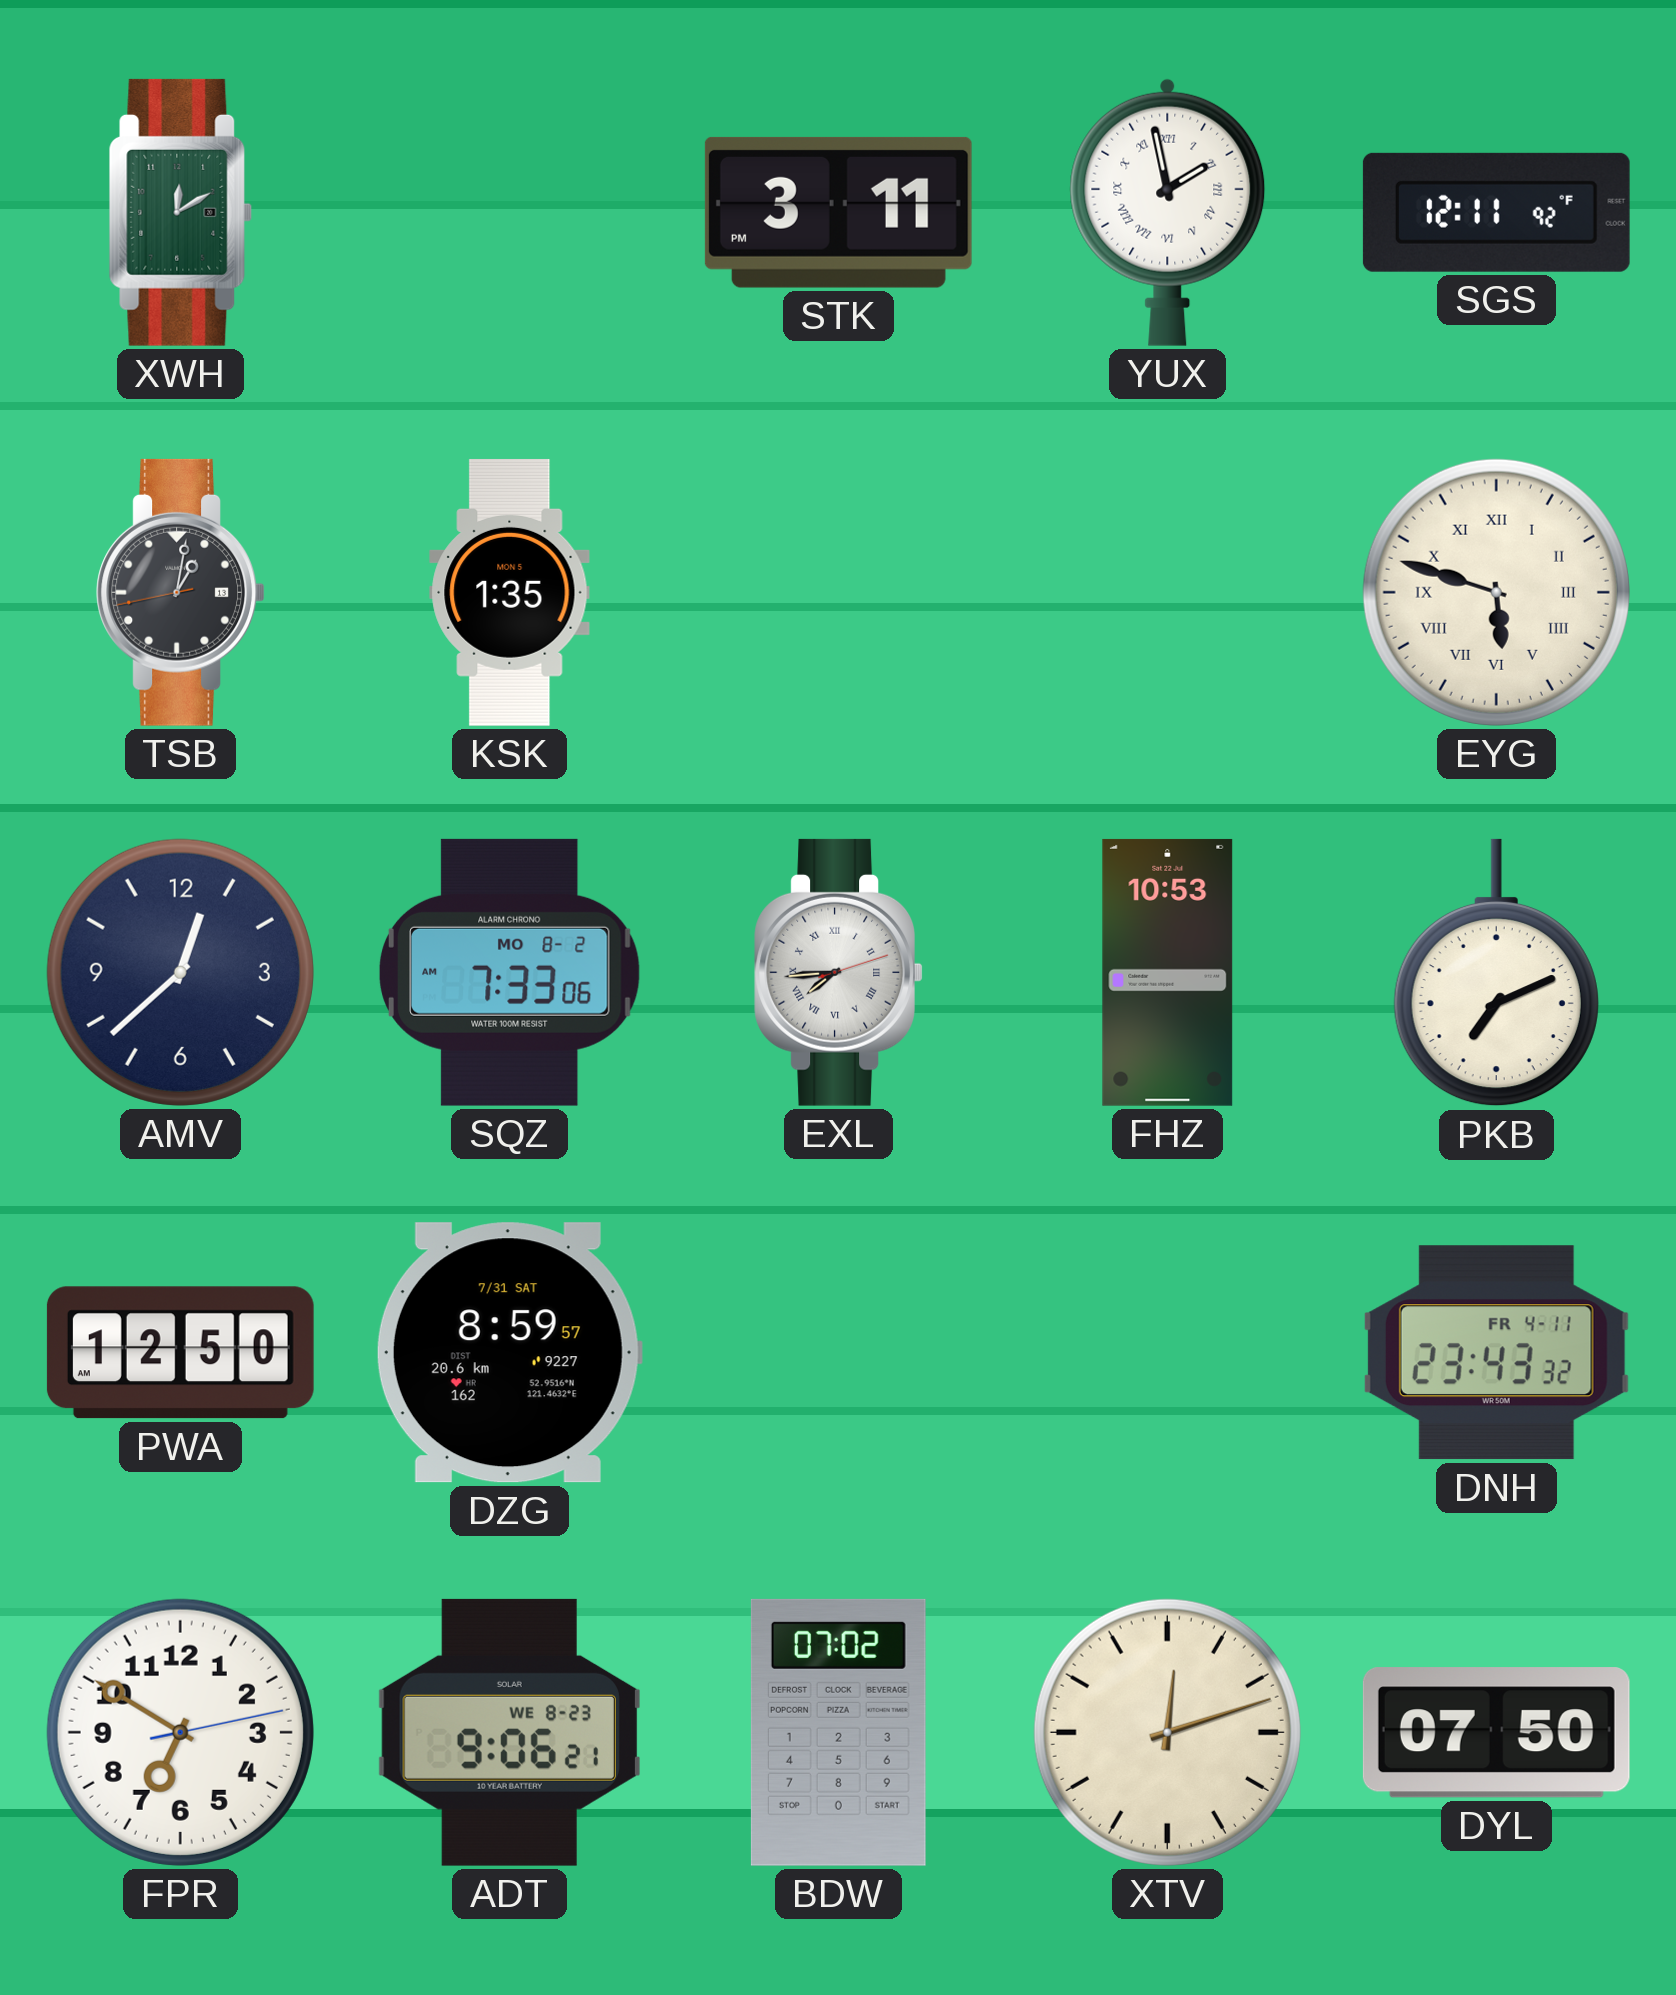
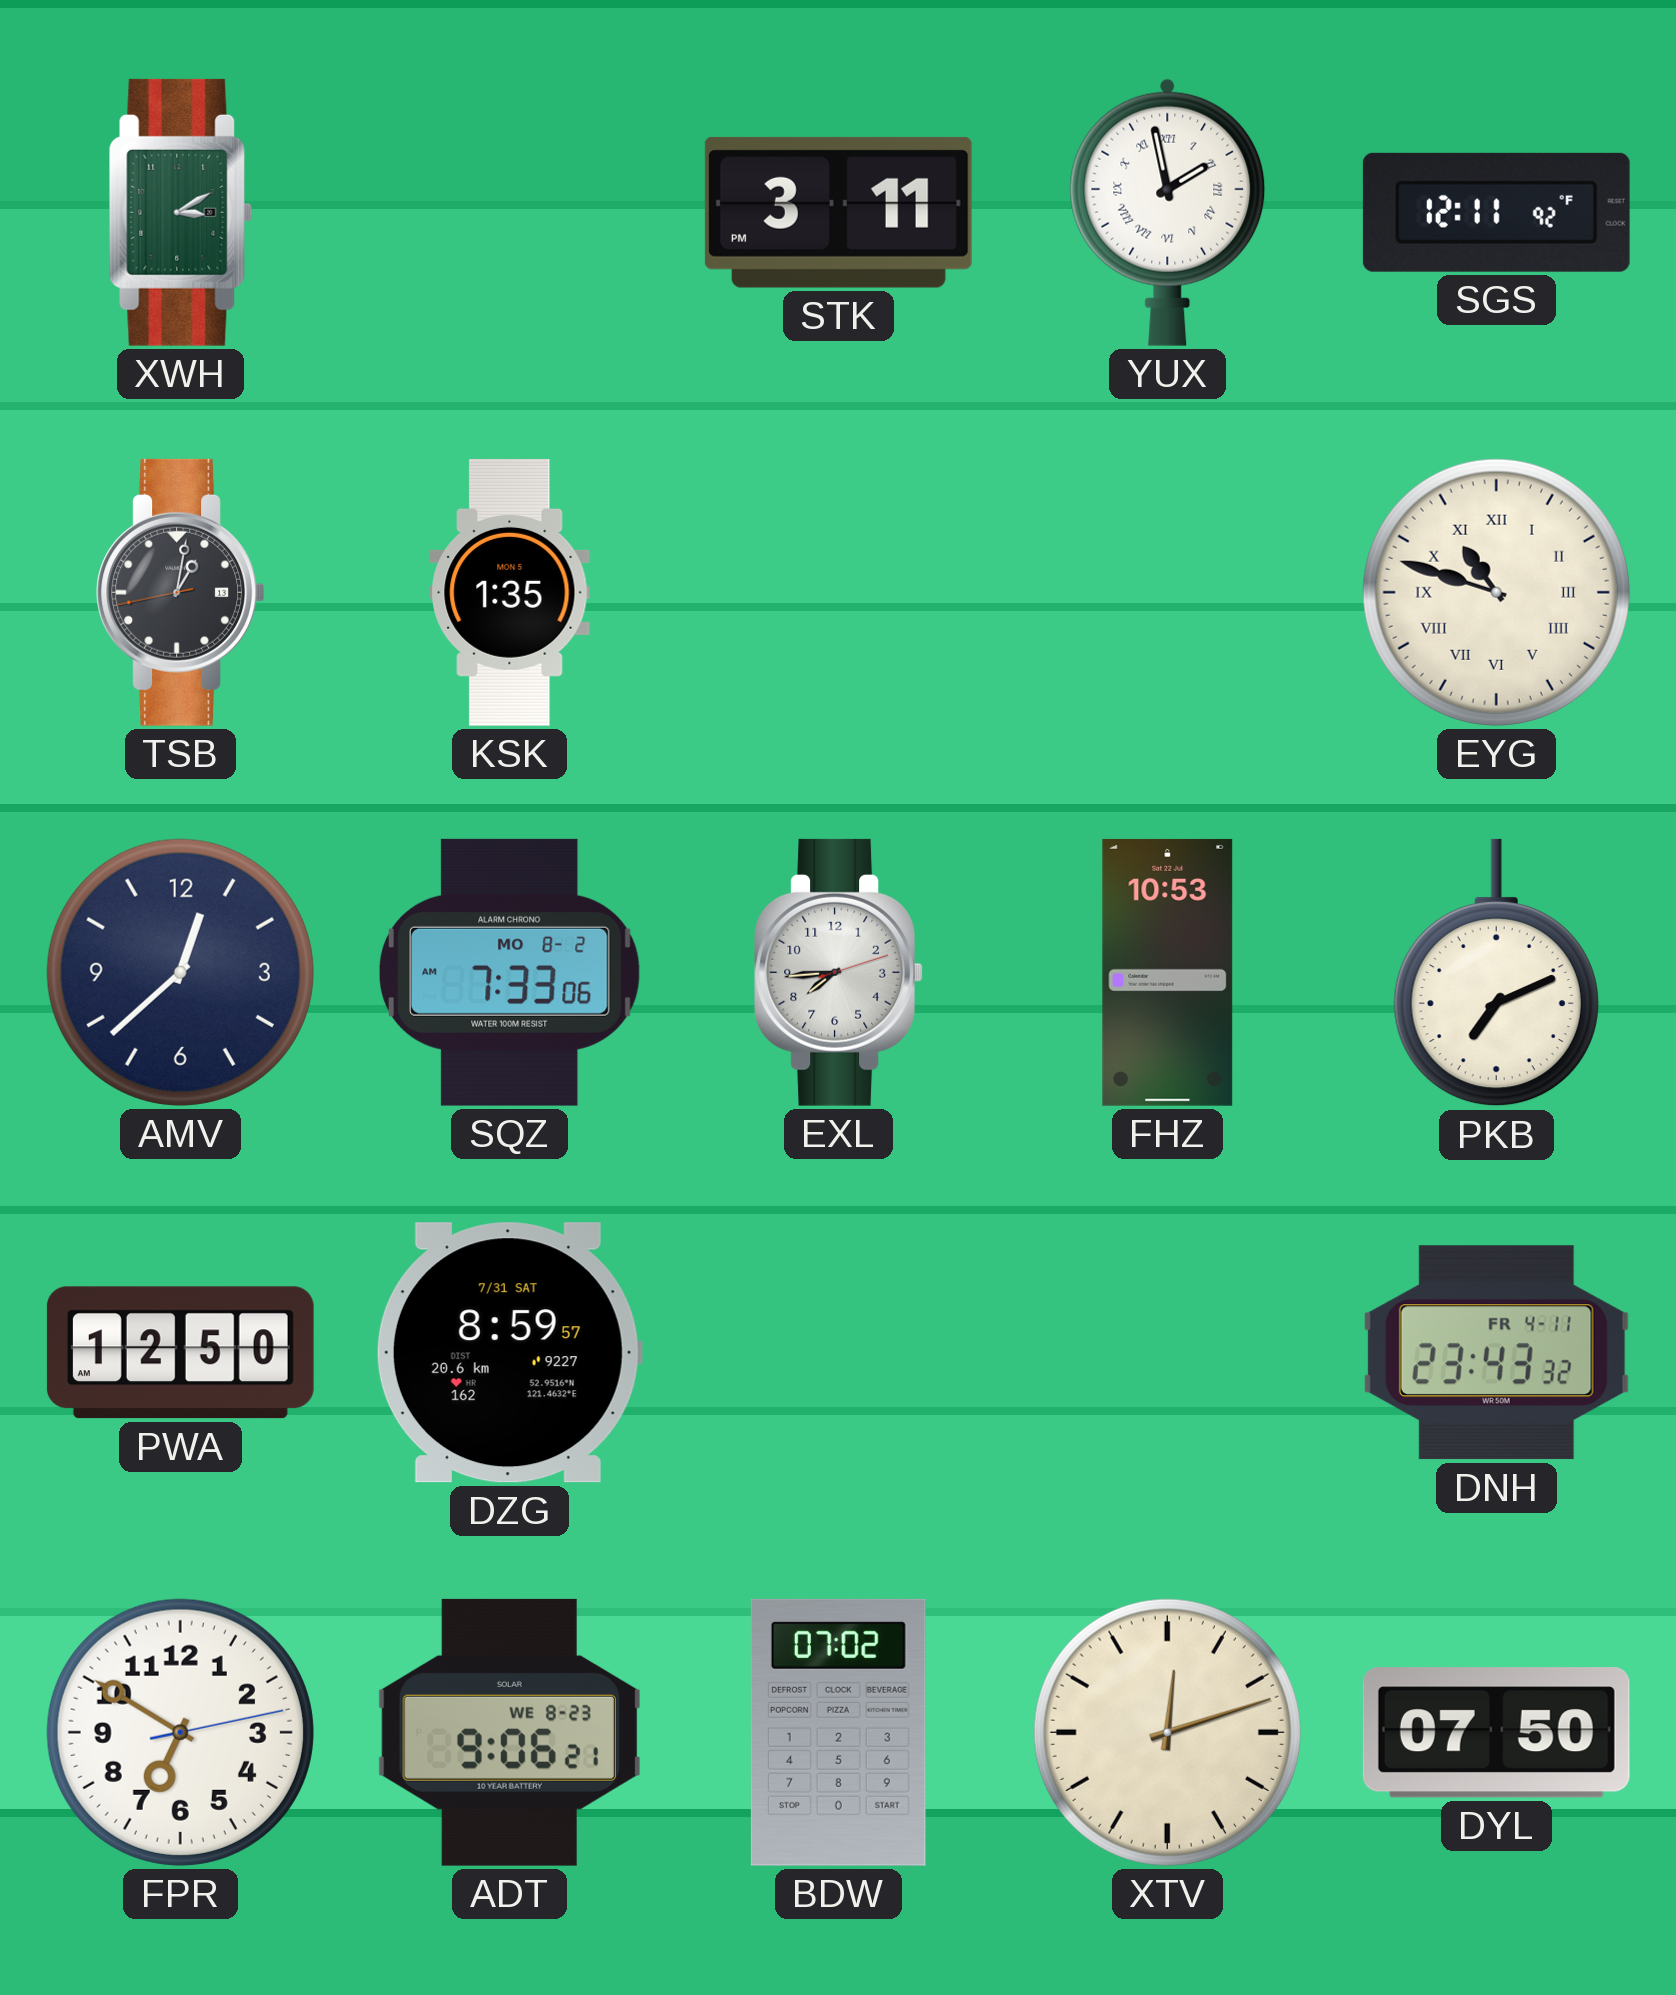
XWH: 12:10 -> 3:10 (181, 212)
EYG: 5:48 -> 10:48 (1496, 592)
EXL numerals: Roman -> Arabic (838, 972)
